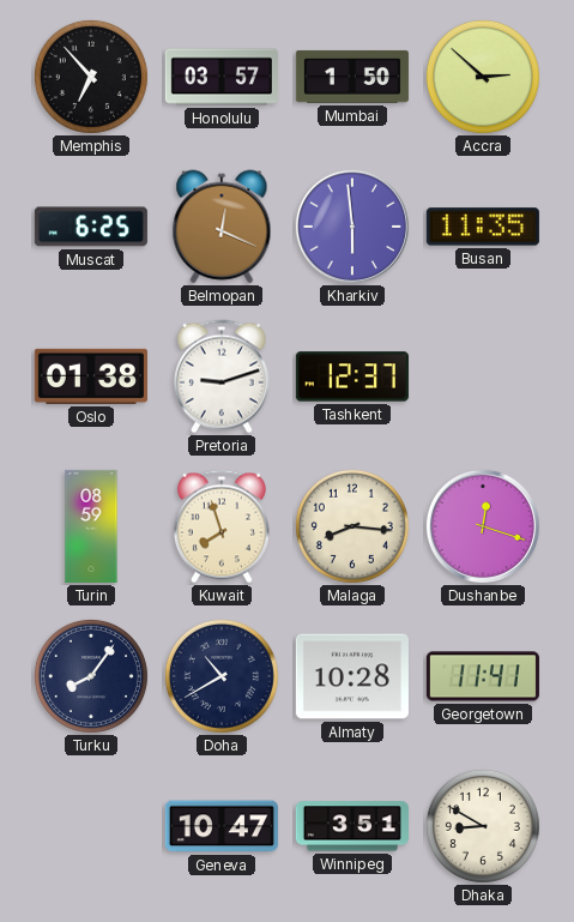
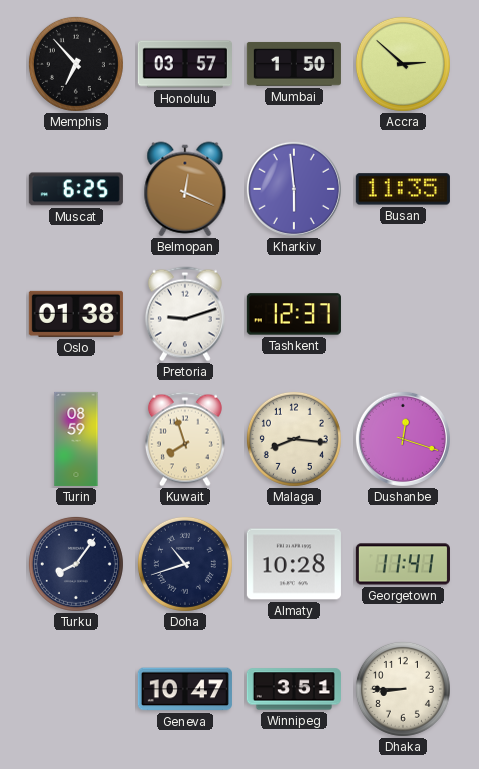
Doha: 10:40 -> 10:42 (185, 564)
Dhaka: 8:50 -> 8:45 (403, 689)
